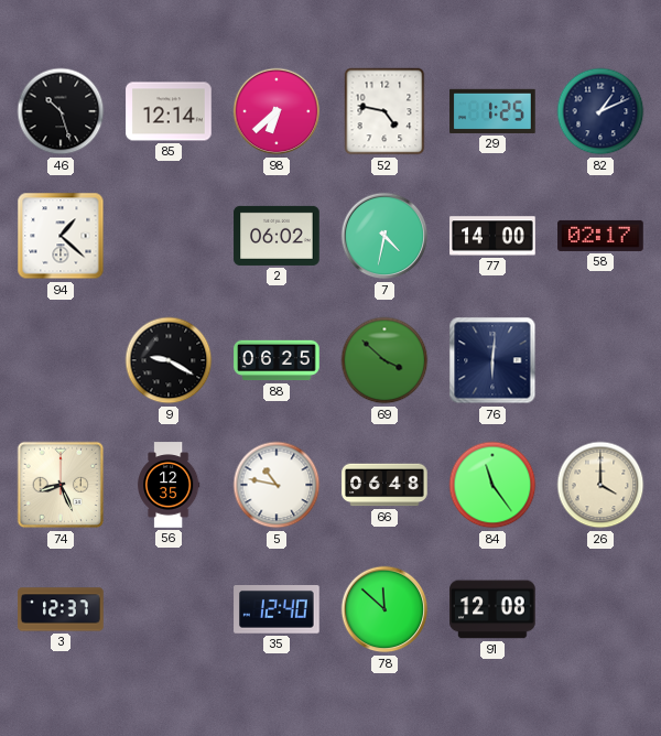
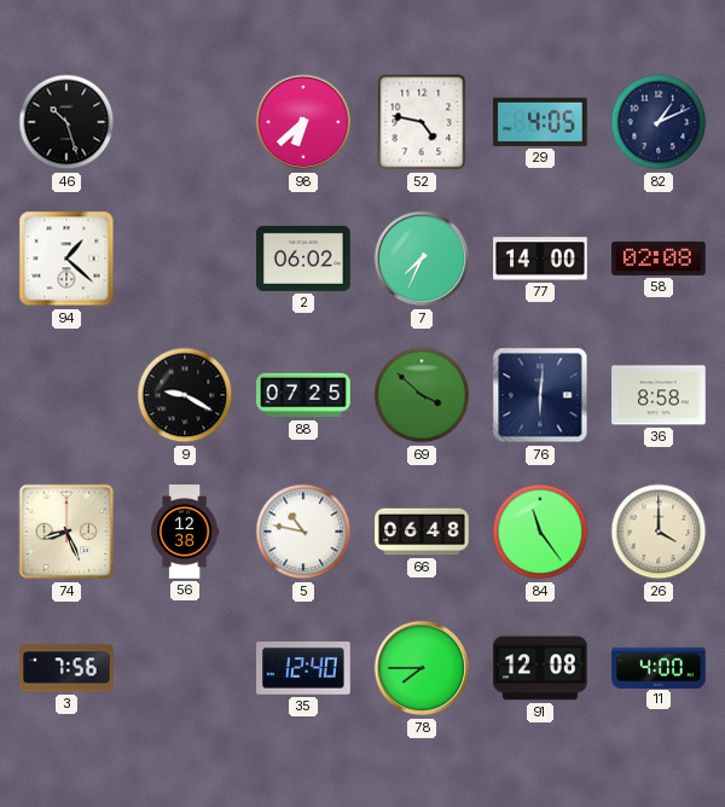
85: 12:14 -> none (169, 111)
29: 1:25 -> 4:05 (540, 122)
7: 4:32 -> 7:34 (422, 259)
58: 02:17 -> 02:08 (659, 259)
88: 06:25 -> 07:25 (303, 395)
36: none -> 8:58 (659, 395)
56: 12:35 -> 12:38 (185, 532)
3: 12:37 -> 7:56 (66, 668)
78: 11:52 -> 7:45 (422, 668)
11: none -> 4:00 (659, 667)
